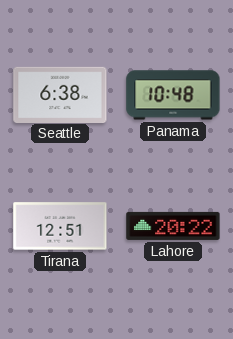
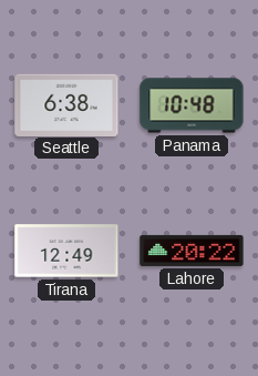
Tirana: 12:51 -> 12:49 (66, 251)
